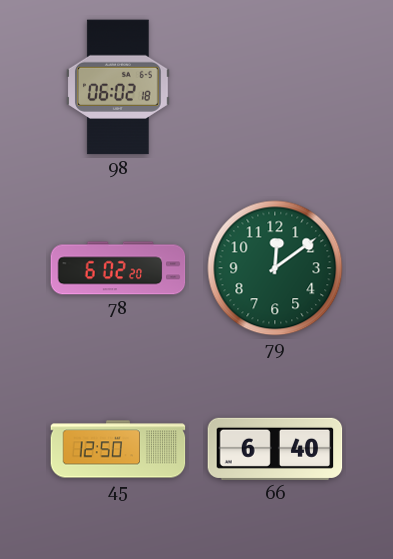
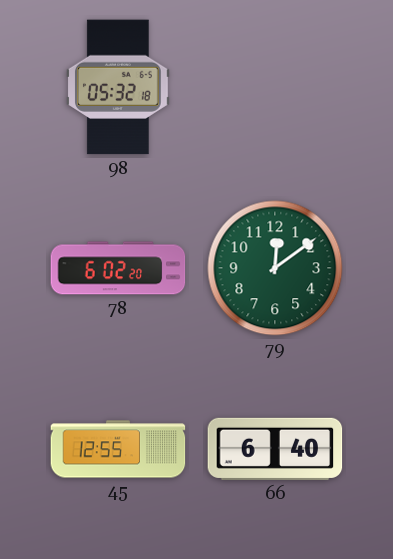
98: 06:02 -> 05:32 (118, 87)
45: 12:50 -> 12:55 (118, 449)
